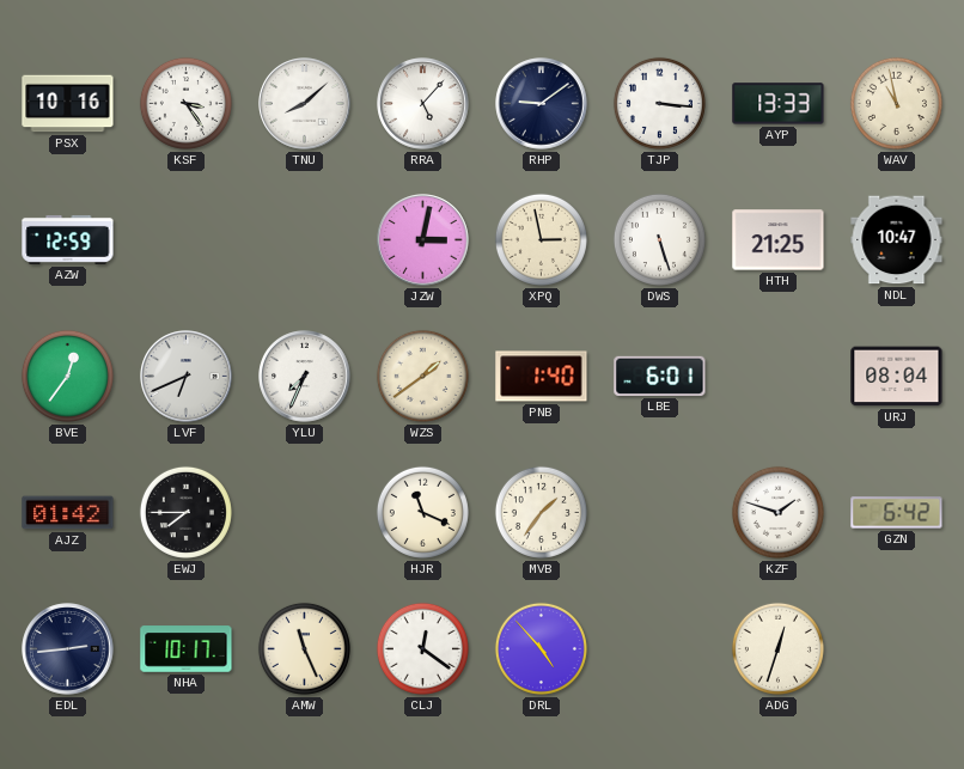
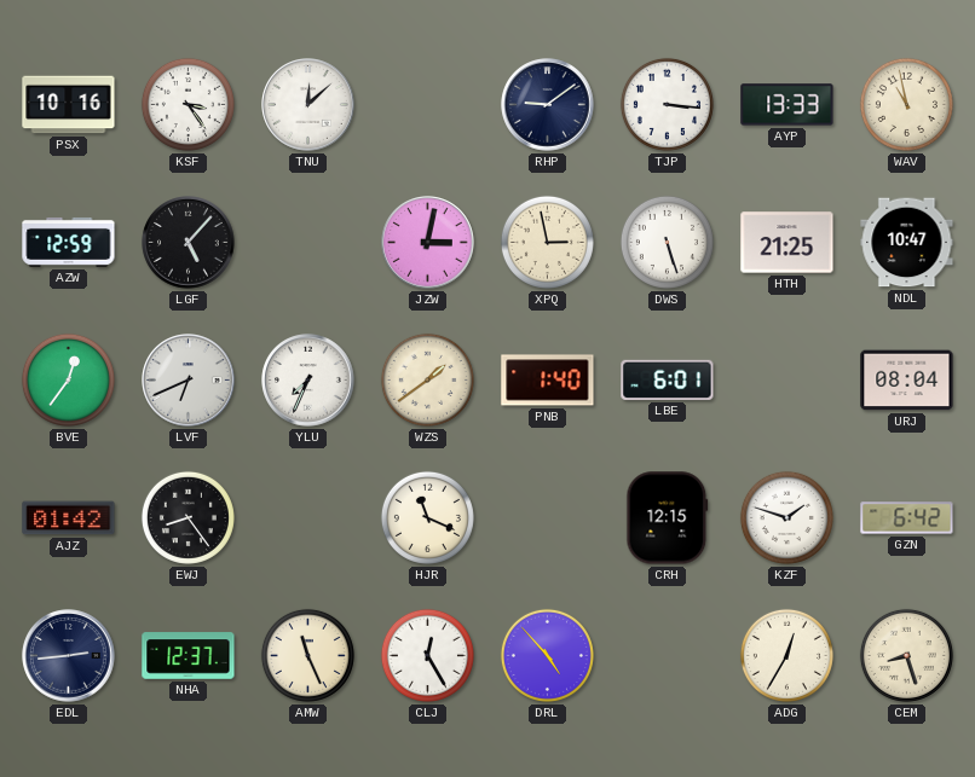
TNU: 8:08 -> 12:08 (308, 105)
RRA: 5:07 -> none (423, 104)
LGF: none -> 5:07 (189, 243)
EWJ: 7:45 -> 8:24 (187, 517)
MVB: 1:36 -> none (541, 512)
CRH: none -> 12:15 (668, 518)
NHA: 10:17 -> 12:37 (189, 656)
CLJ: 12:21 -> 12:25 (427, 655)
ADG: 12:33 -> 12:35 (786, 655)
CEM: none -> 8:27 (906, 655)
